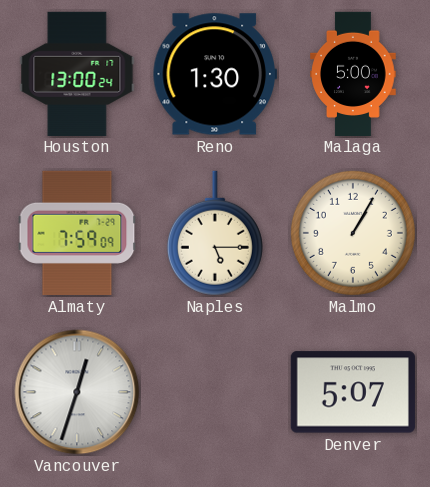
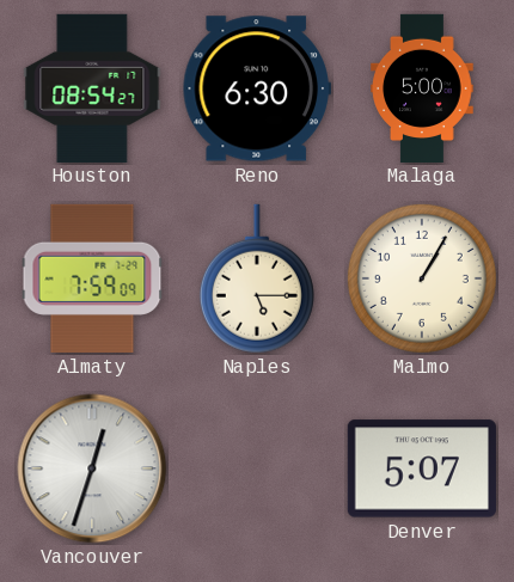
Houston: 13:00 -> 08:54 (92, 87)
Reno: 1:30 -> 6:30 (257, 88)
